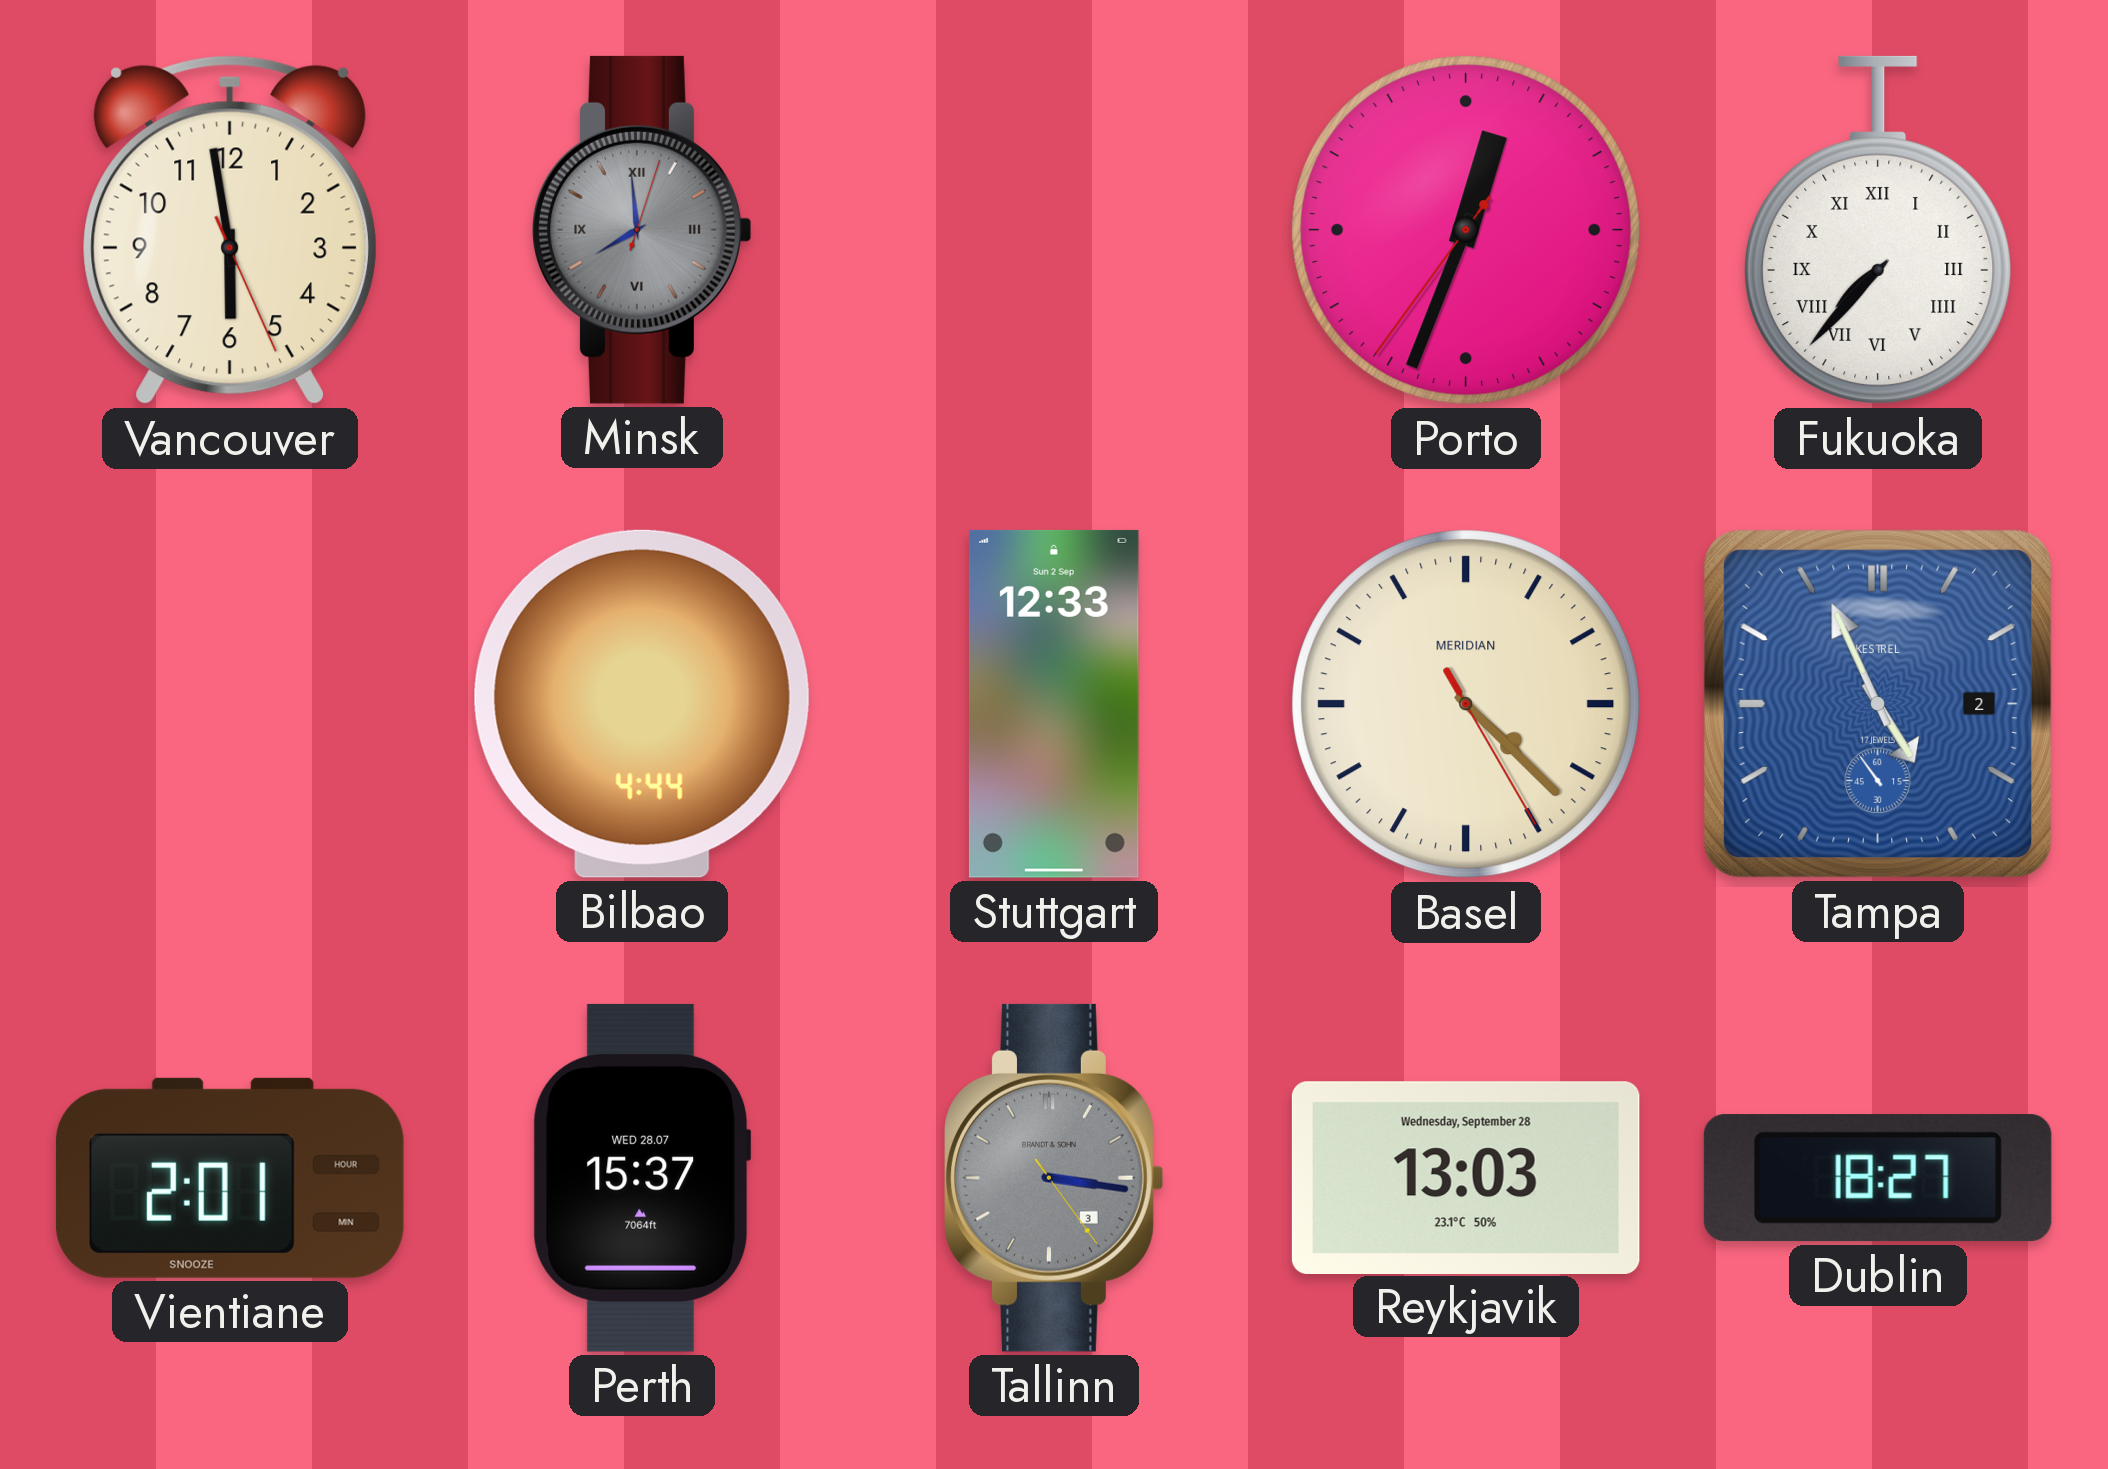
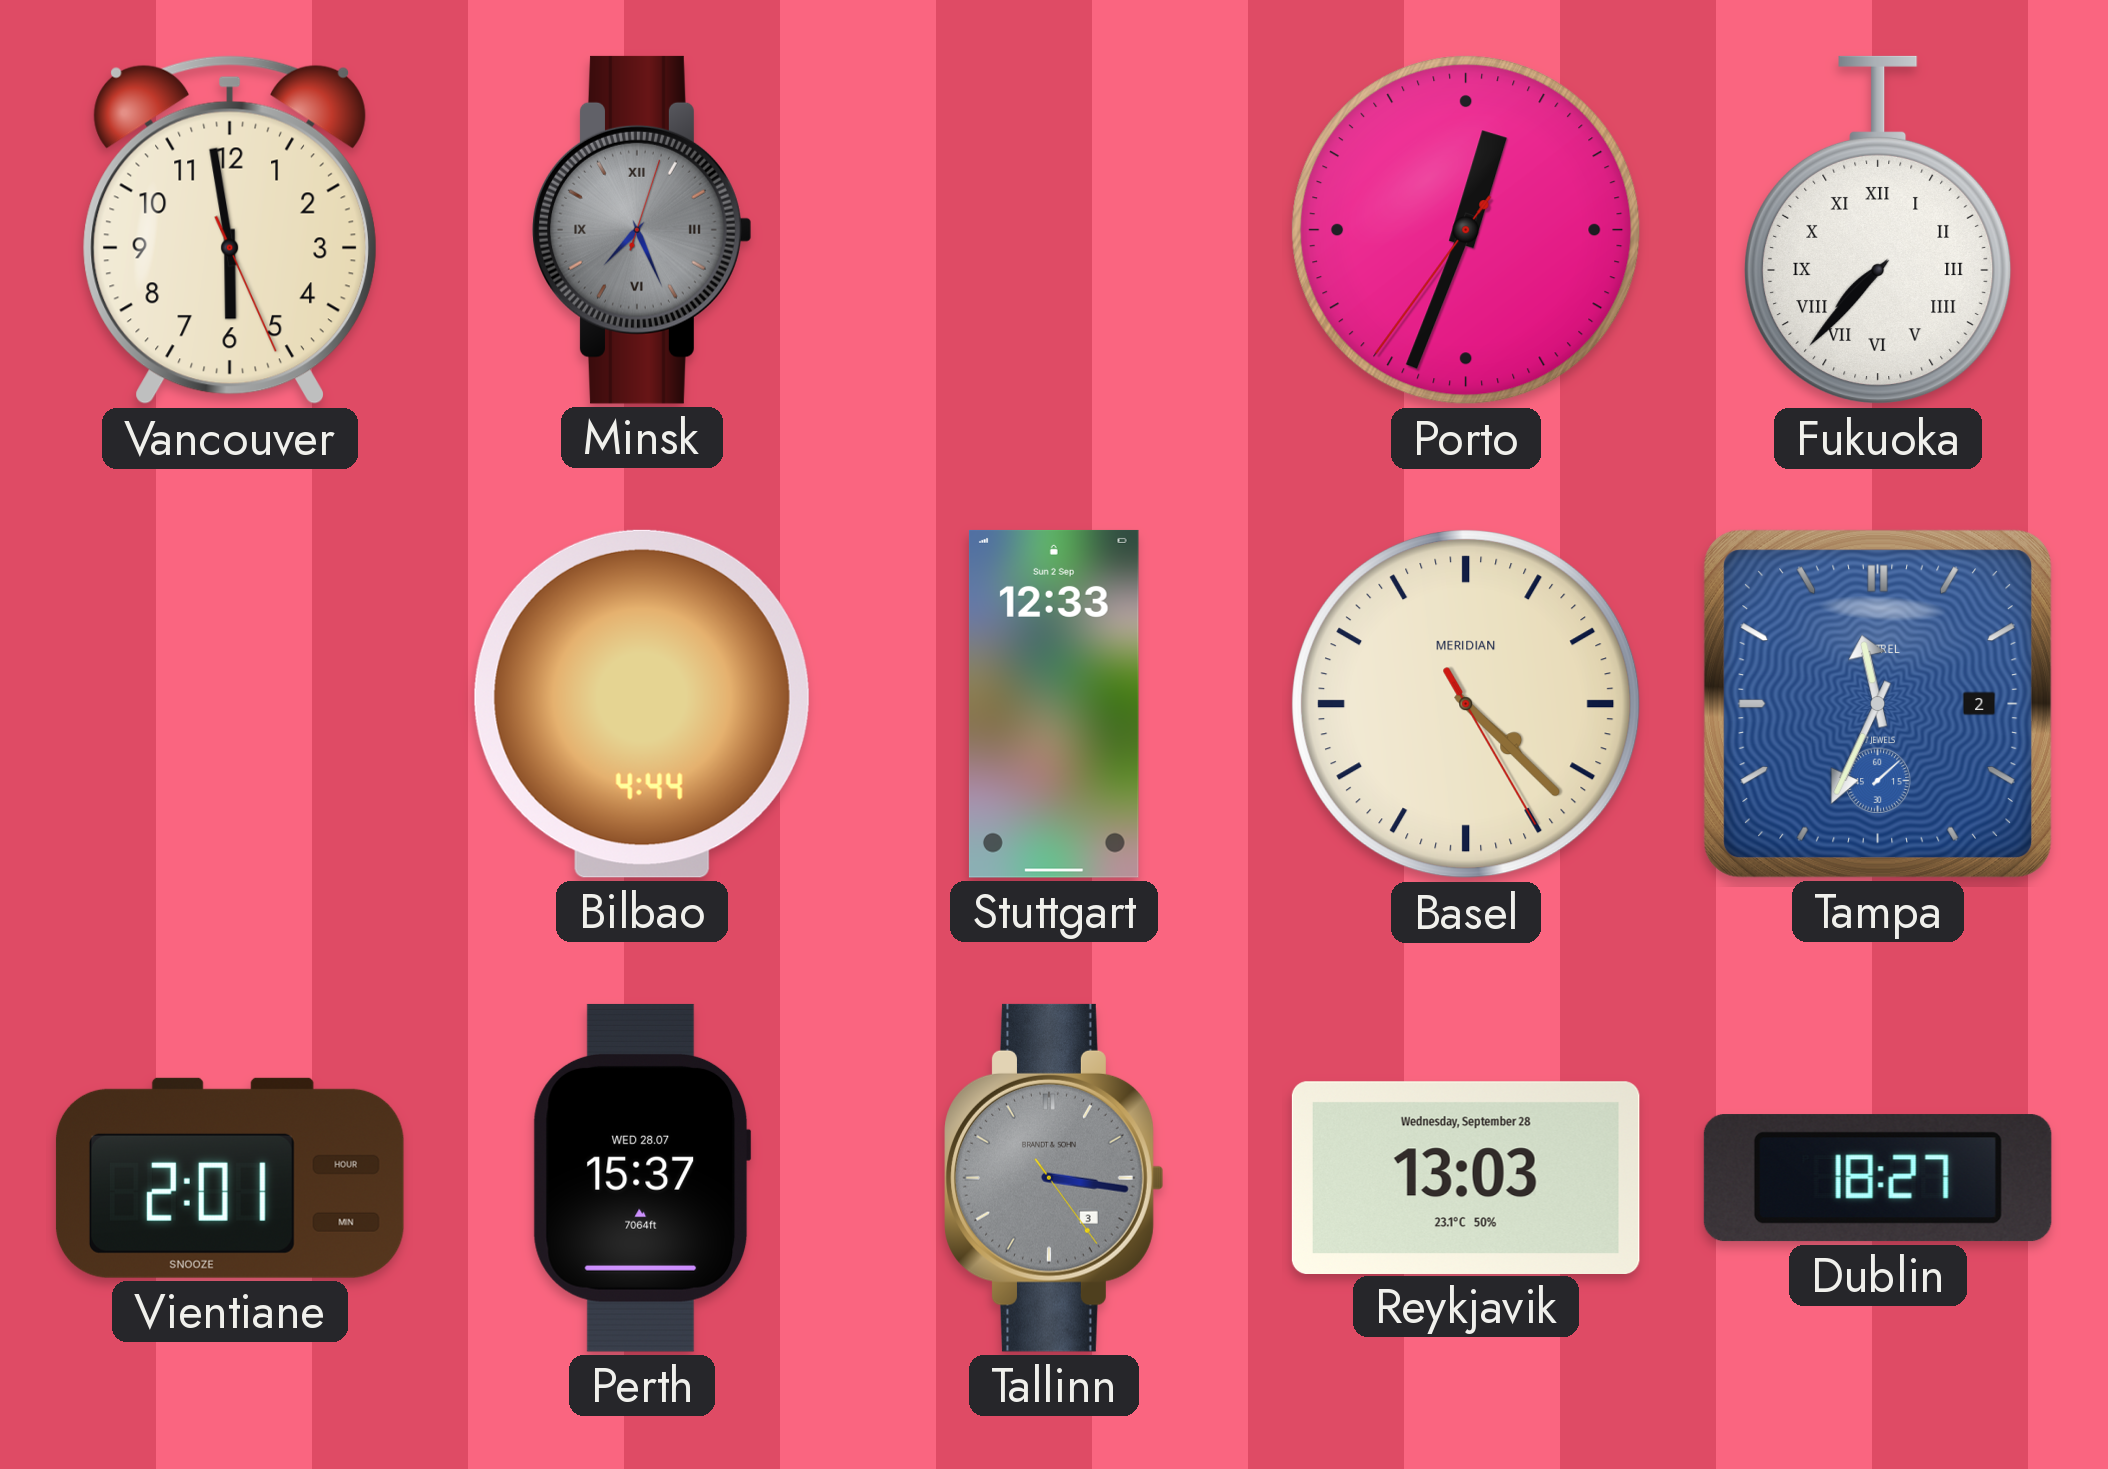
Minsk: 7:59 -> 7:26 (642, 230)
Tampa: 4:55 -> 11:34 (1878, 704)
